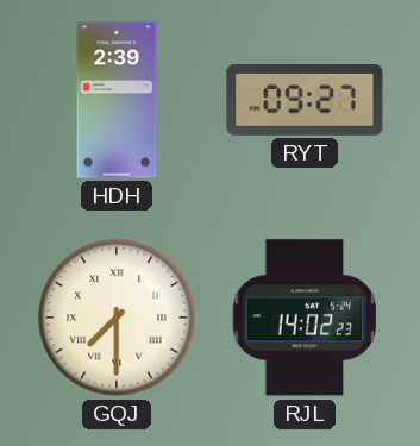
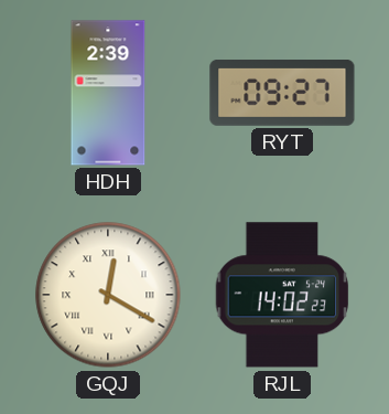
GQJ: 7:30 -> 12:20 (108, 295)
